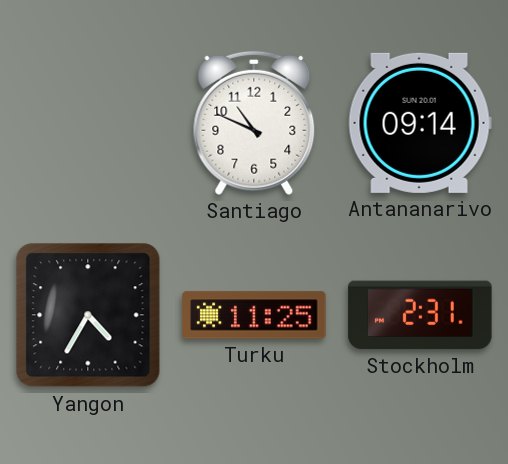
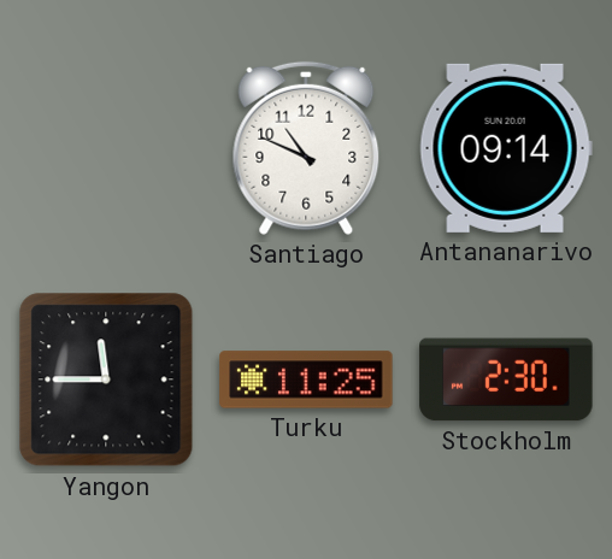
Yangon: 4:35 -> 11:45 (106, 379)
Stockholm: 2:31 -> 2:30 (506, 379)
